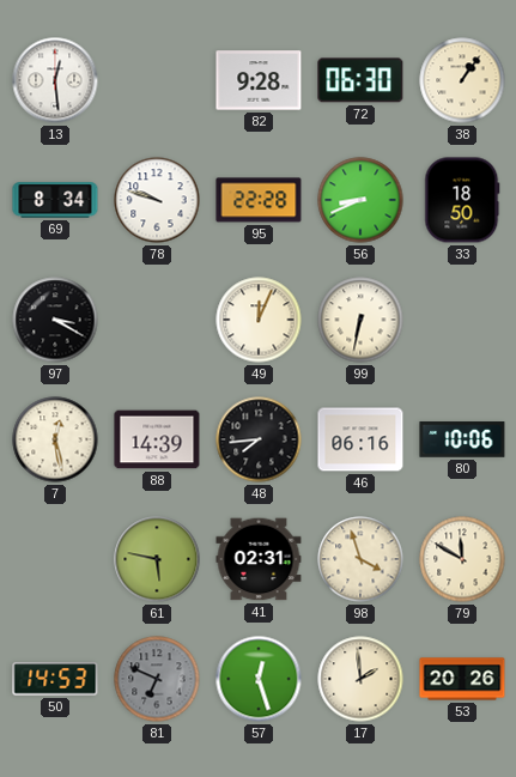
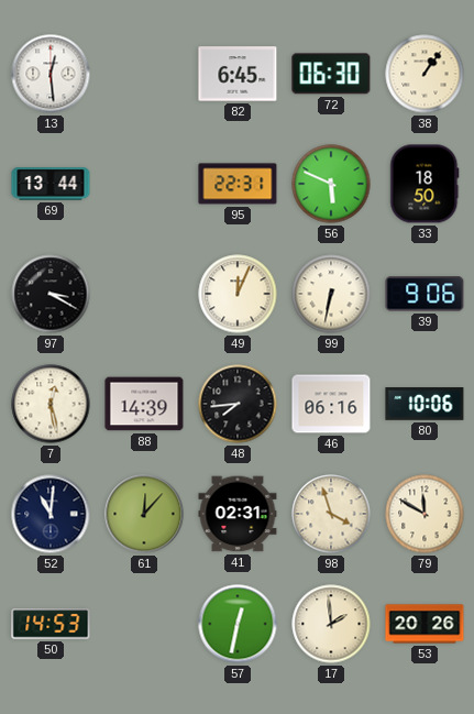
82: 9:28 -> 6:45 (238, 74)
69: 8:34 -> 13:44 (51, 184)
78: 9:48 -> none (157, 200)
95: 22:28 -> 22:31 (238, 184)
56: 8:41 -> 5:49 (331, 184)
39: none -> 9:06 (425, 294)
52: none -> 11:01 (51, 514)
61: 5:47 -> 12:07 (144, 514)
81: 6:49 -> none (157, 679)
57: 12:27 -> 12:32 (238, 624)
